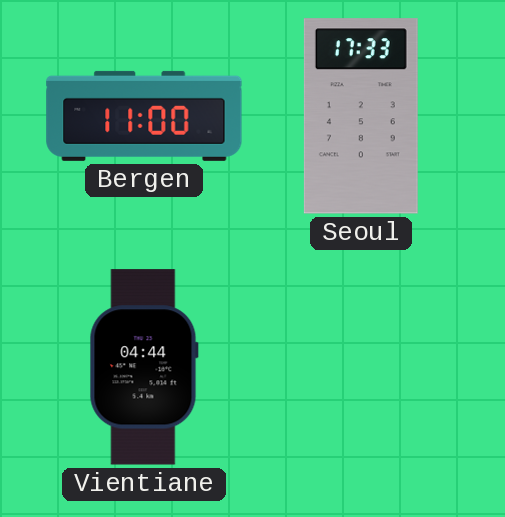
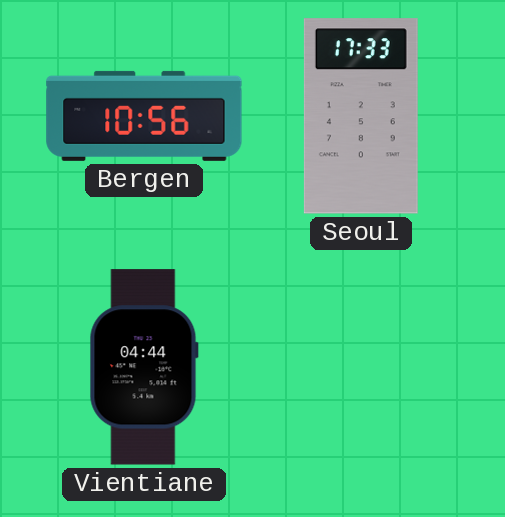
Bergen: 11:00 -> 10:56 (144, 116)
